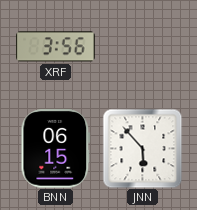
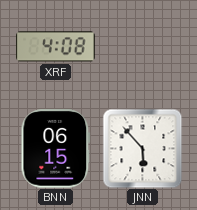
XRF: 3:56 -> 4:08 (56, 47)
